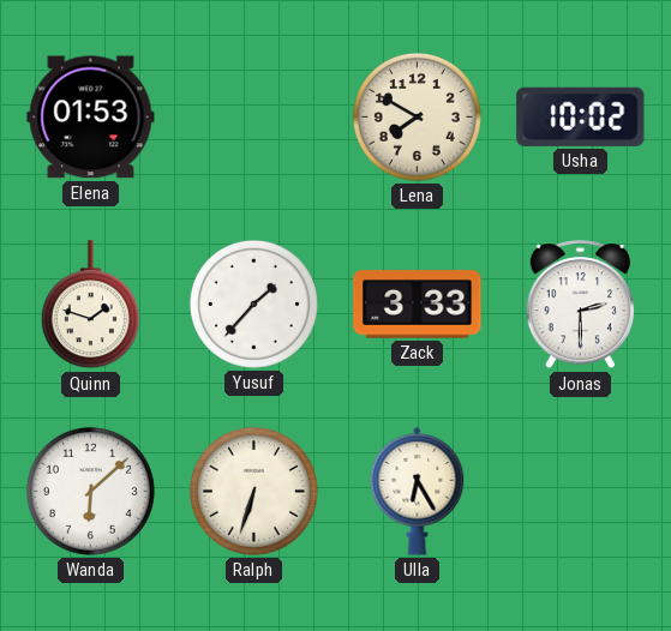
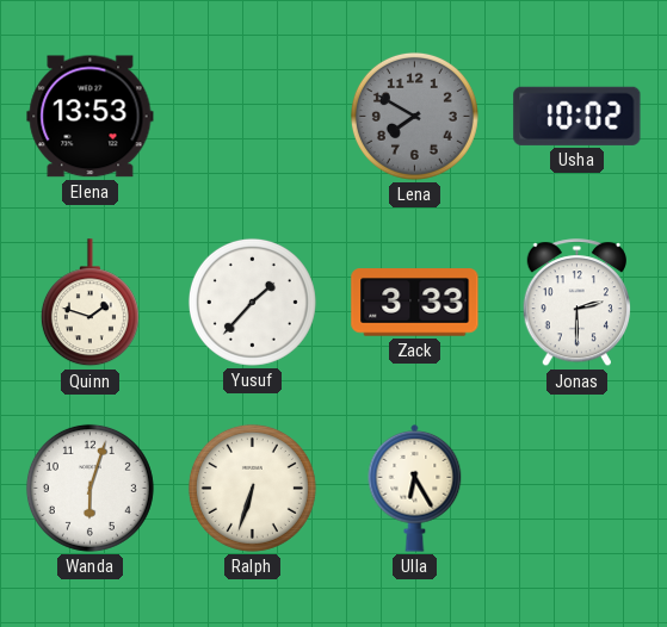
Elena: 01:53 -> 13:53 (91, 117)
Lena dial: cream -> grey (414, 116)
Wanda: 6:08 -> 6:03 (89, 488)
